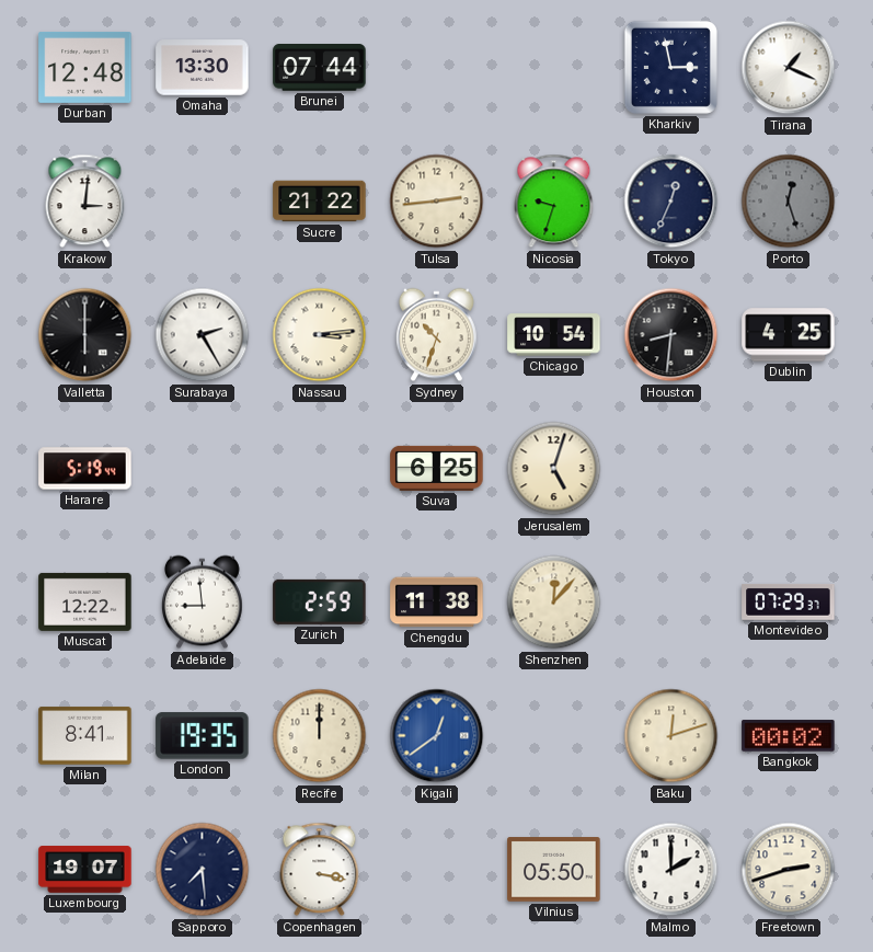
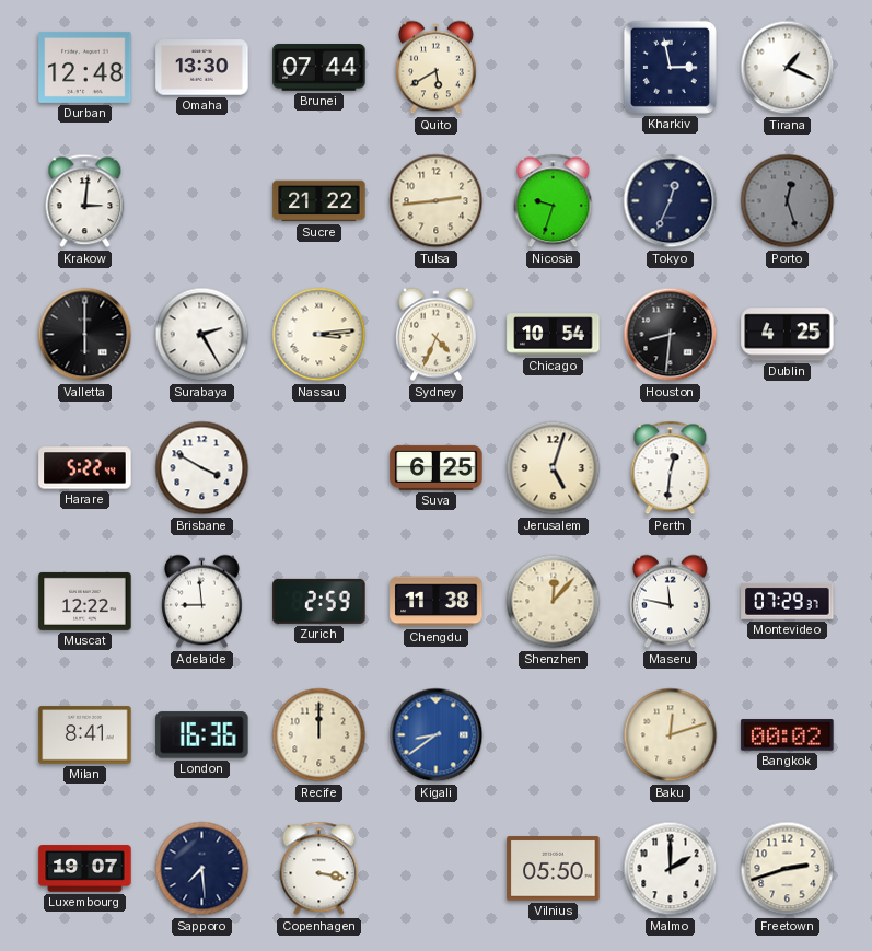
Quito: none -> 5:40 (437, 68)
Sydney: 10:33 -> 4:34 (437, 335)
Harare: 5:19 -> 5:22 (85, 468)
Brisbane: none -> 3:50 (202, 468)
Perth: none -> 12:31 (671, 468)
Maseru: none -> 11:47 (671, 602)
London: 19:35 -> 16:36 (202, 735)
Kigali: 12:39 -> 8:39 (437, 735)
